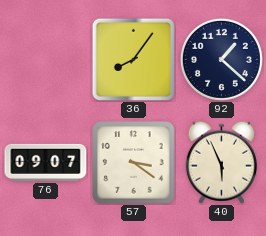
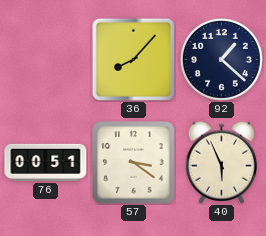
36: 8:06 -> 8:07 (133, 59)
76: 09:07 -> 00:51 (46, 162)
